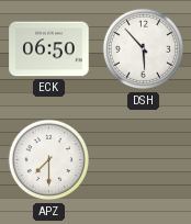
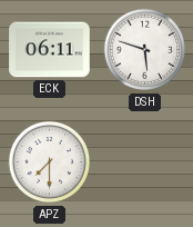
ECK: 06:50 -> 06:11 (50, 50)
DSH: 5:53 -> 5:48 (145, 50)
